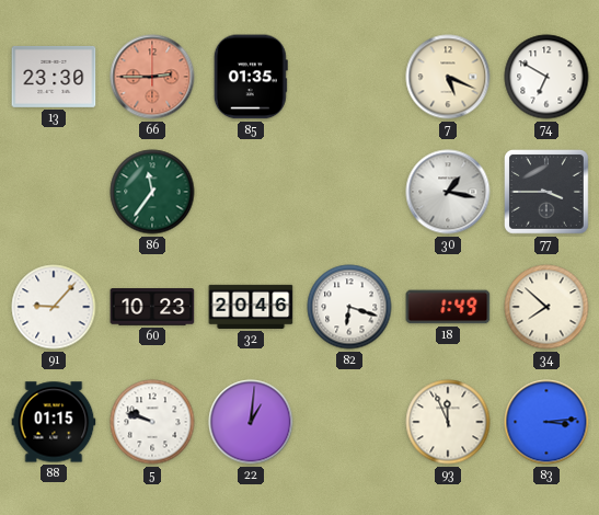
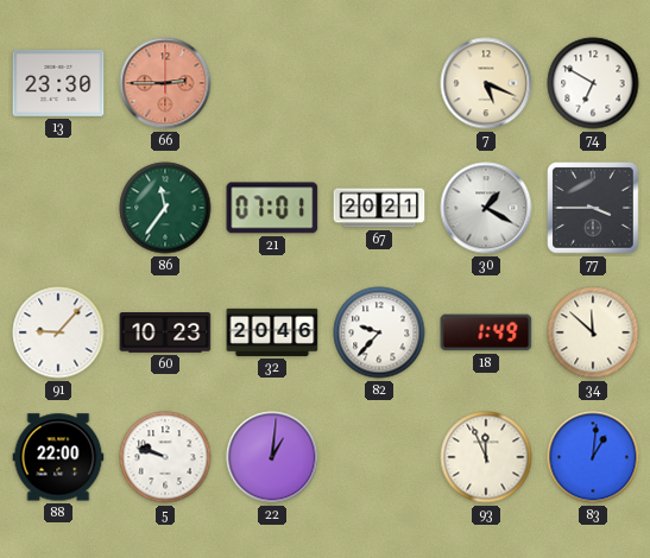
85: 01:35 -> none (251, 77)
21: none -> 07:01 (272, 208)
67: none -> 20:21 (379, 208)
30: 1:17 -> 1:20 (486, 208)
82: 6:18 -> 9:37 (379, 332)
34: 7:52 -> 11:52 (593, 332)
88: 01:15 -> 22:00 (58, 457)
83: 3:14 -> 1:01 (593, 457)
